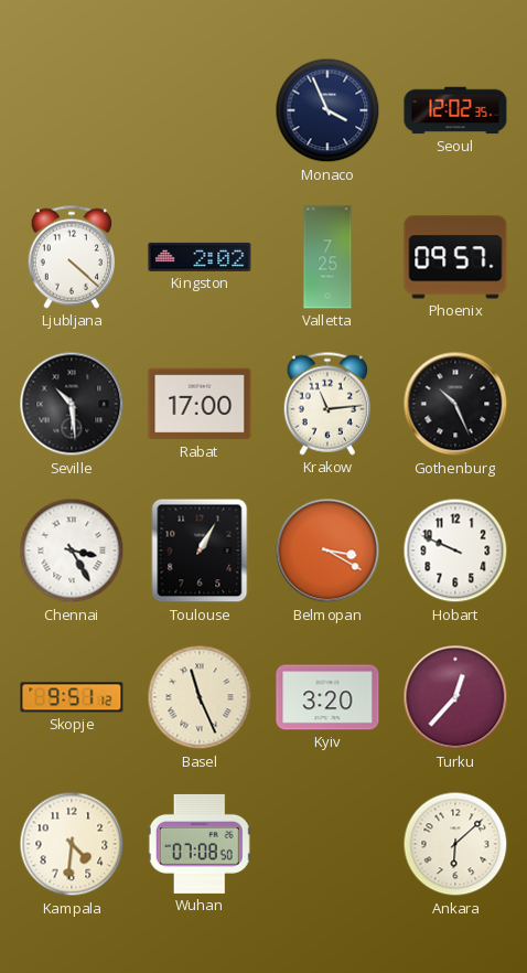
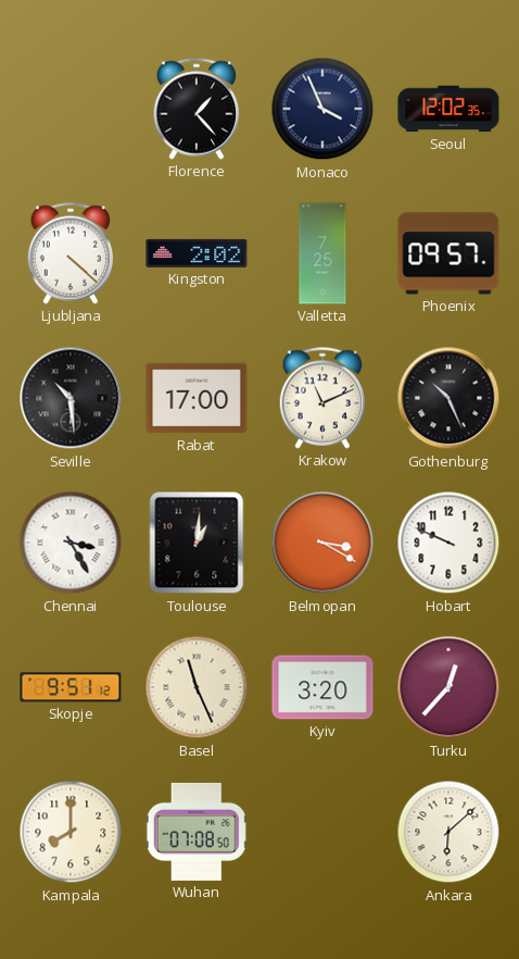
Florence: none -> 1:23 (197, 109)
Krakow: 11:14 -> 11:11 (322, 398)
Toulouse: 1:05 -> 1:01 (197, 543)
Kampala: 4:31 -> 8:00 (71, 832)
